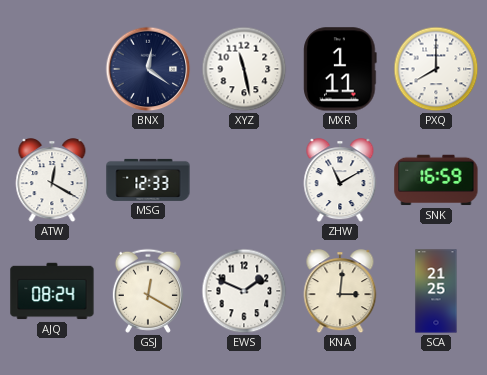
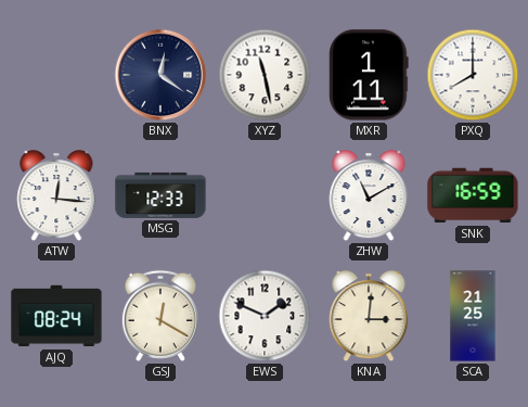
ATW: 12:20 -> 12:16 (56, 196)
